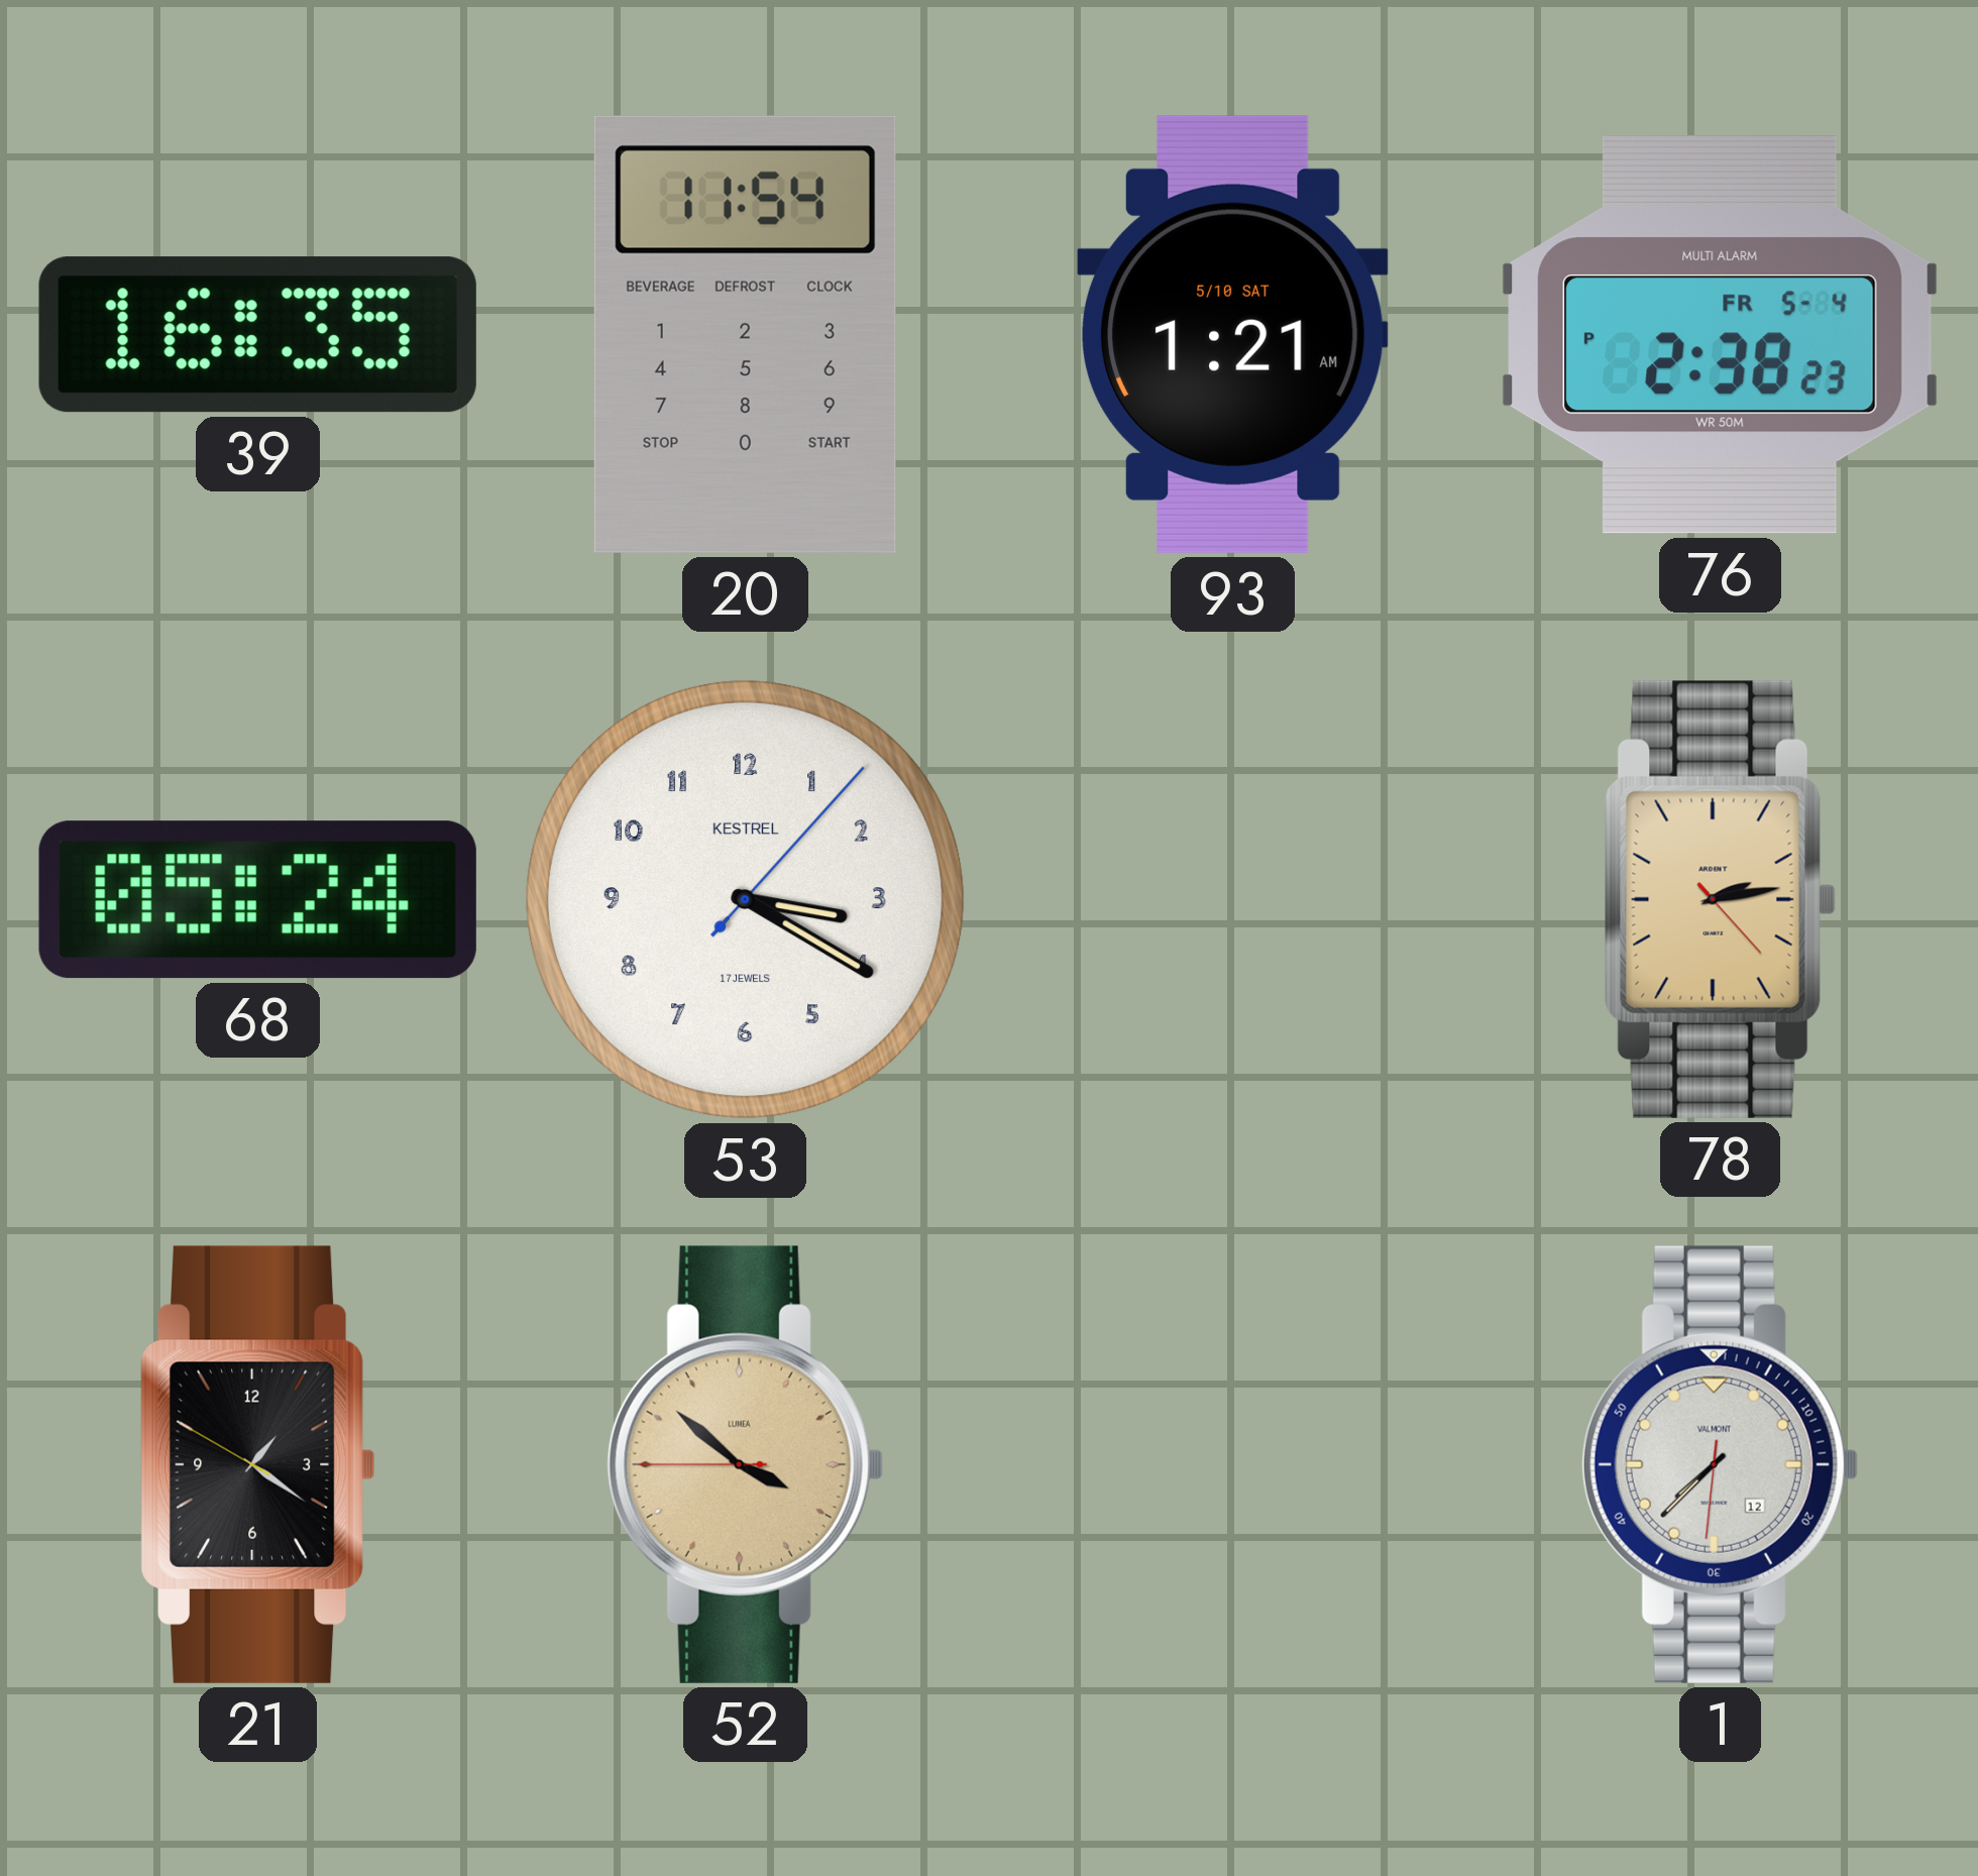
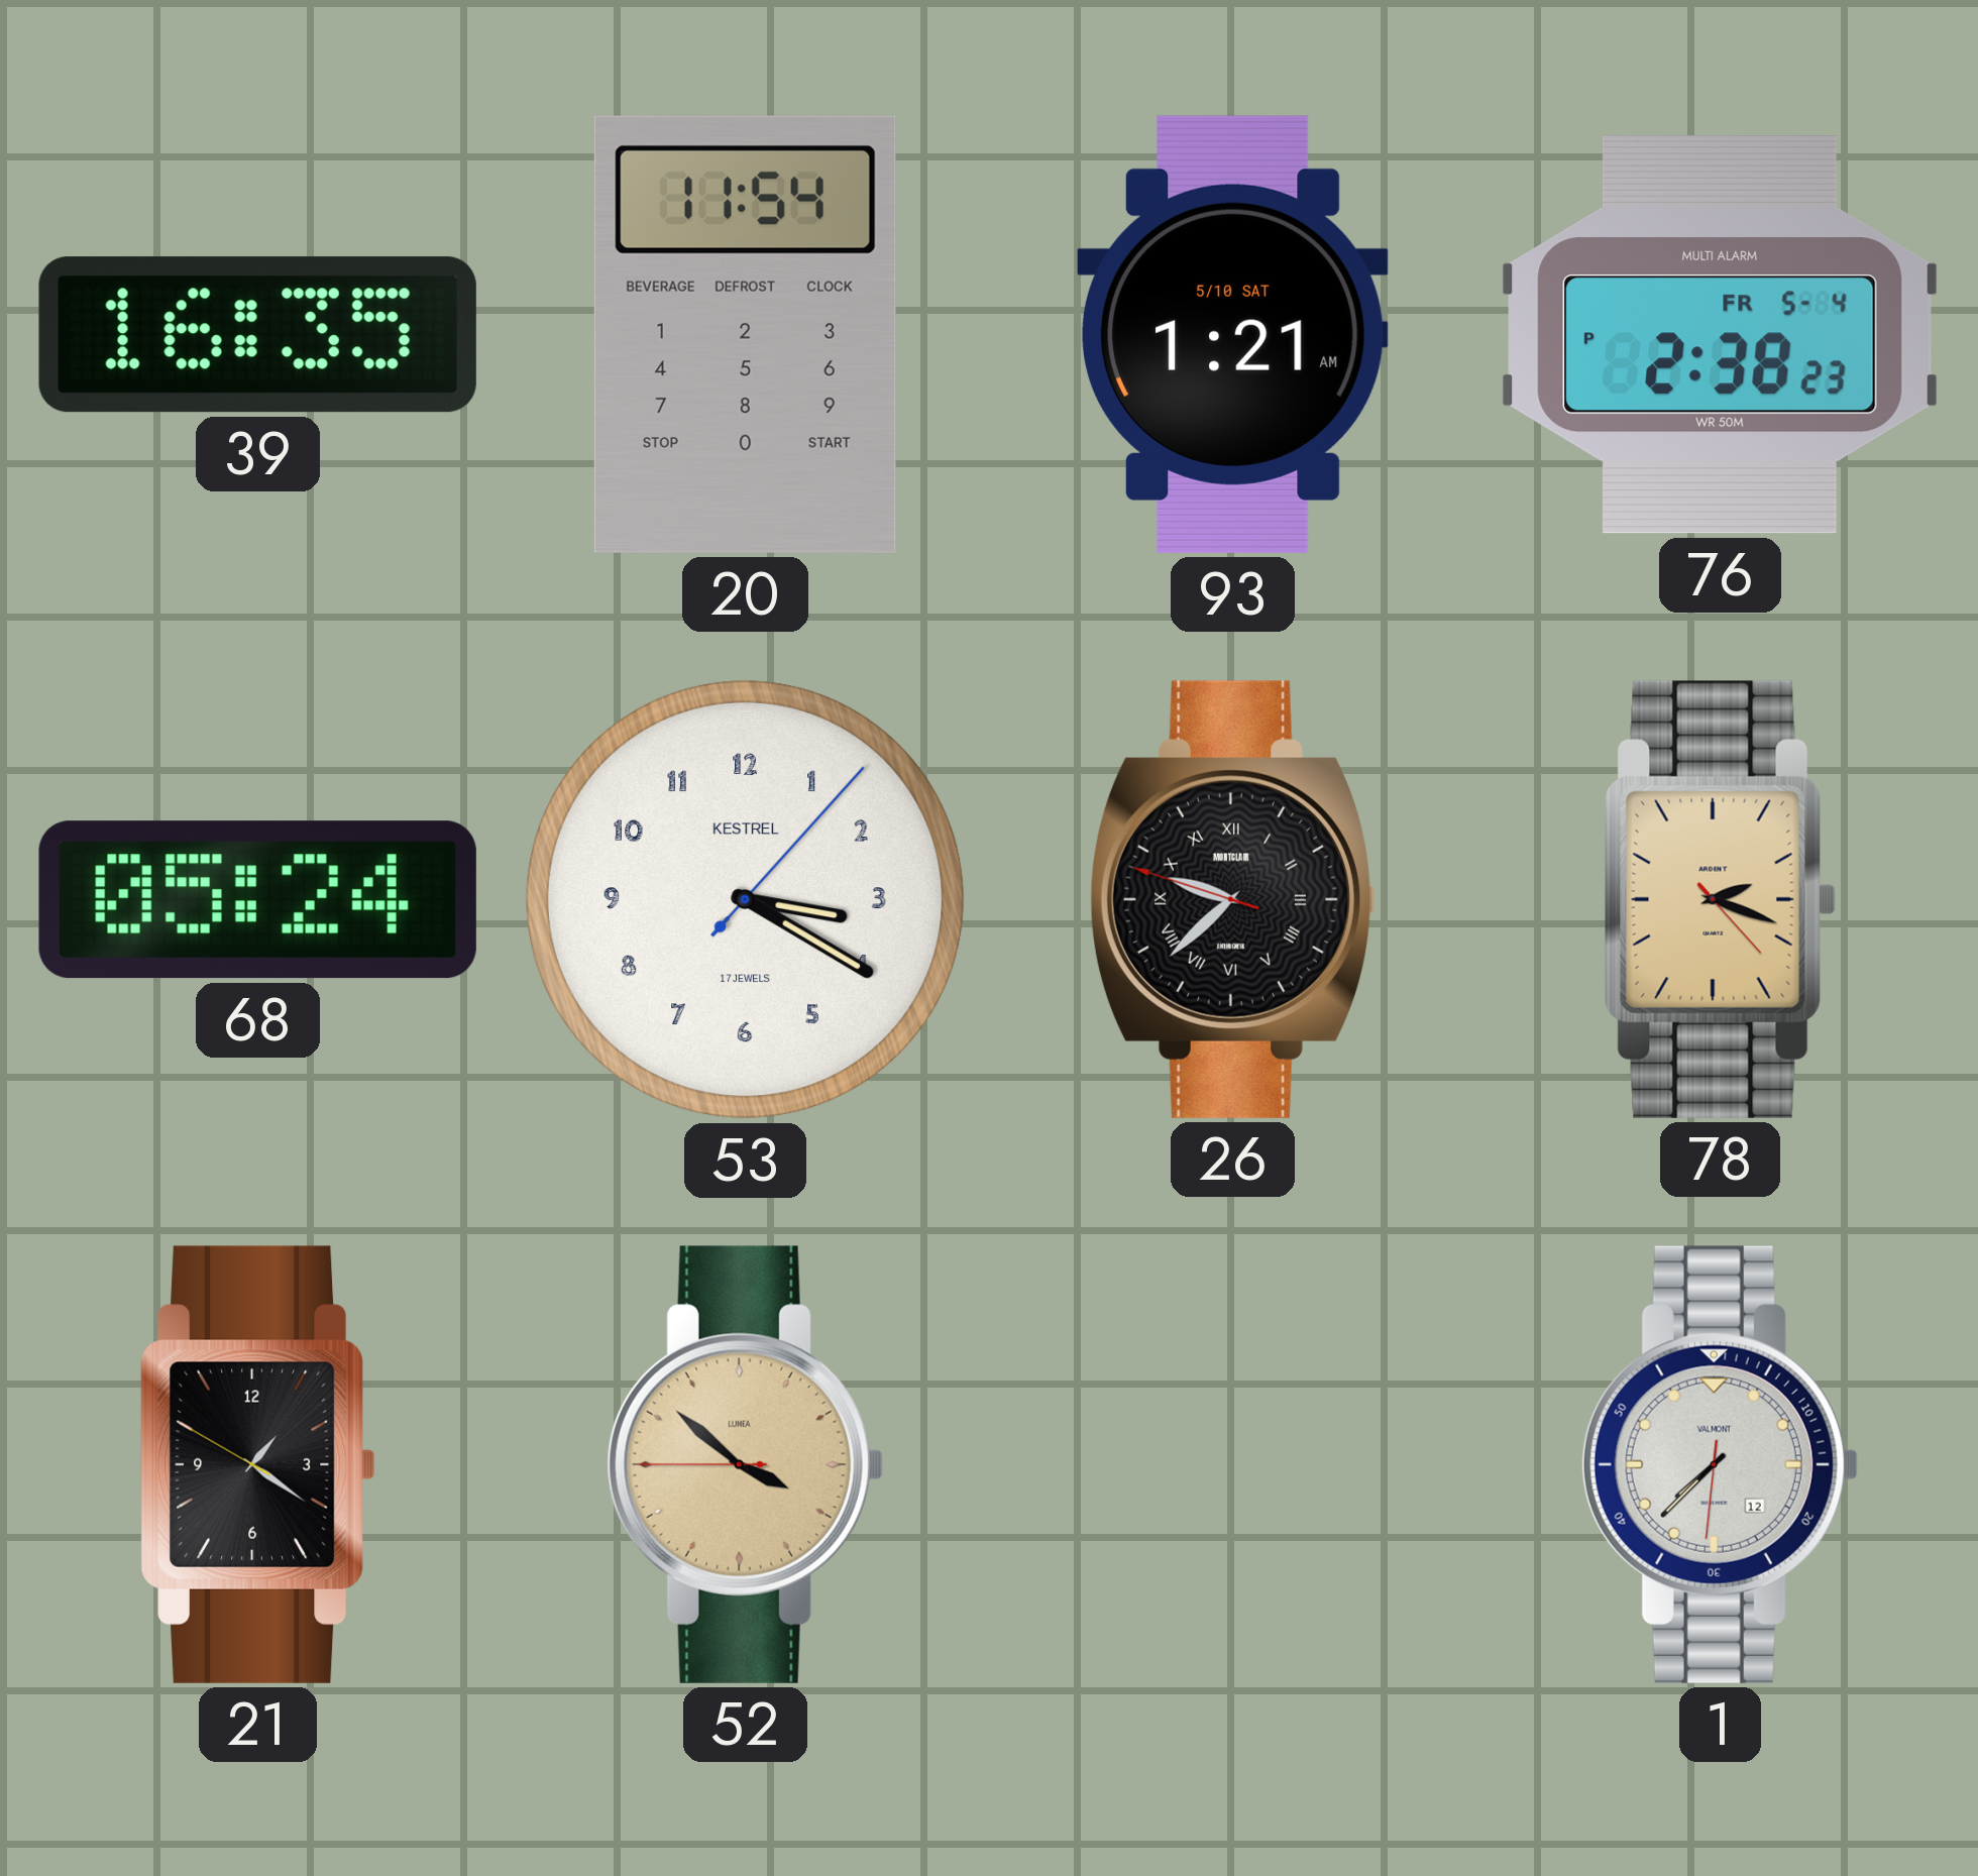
26: none -> 9:37 (1232, 899)
78: 2:13 -> 2:18 (1720, 899)
